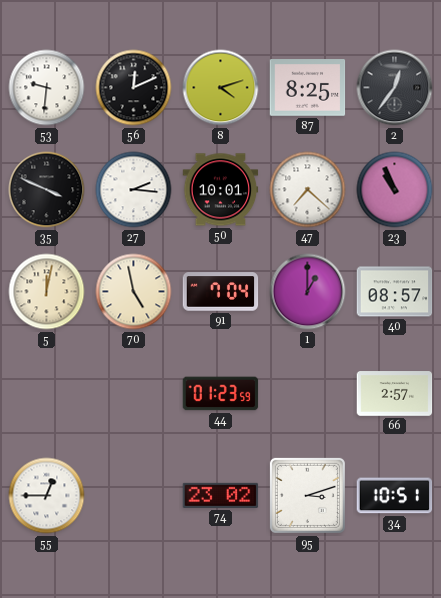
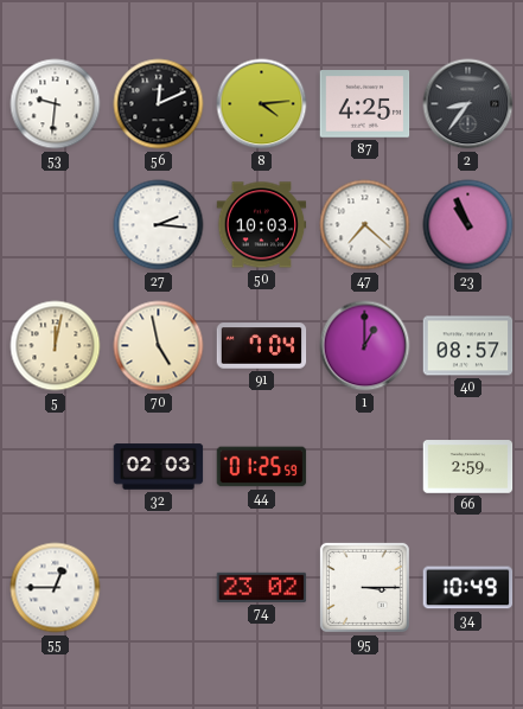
8: 4:12 -> 4:14 (262, 104)
87: 8:25 -> 4:25 (365, 104)
2: 12:36 -> 8:36 (468, 104)
35: 3:49 -> none (47, 190)
50: 10:01 -> 10:03 (262, 225)
32: none -> 02:03 (159, 467)
44: 01:23 -> 01:25 (262, 467)
66: 2:57 -> 2:59 (468, 467)
95: 3:12 -> 3:15 (364, 587)
34: 10:51 -> 10:49 (468, 588)
